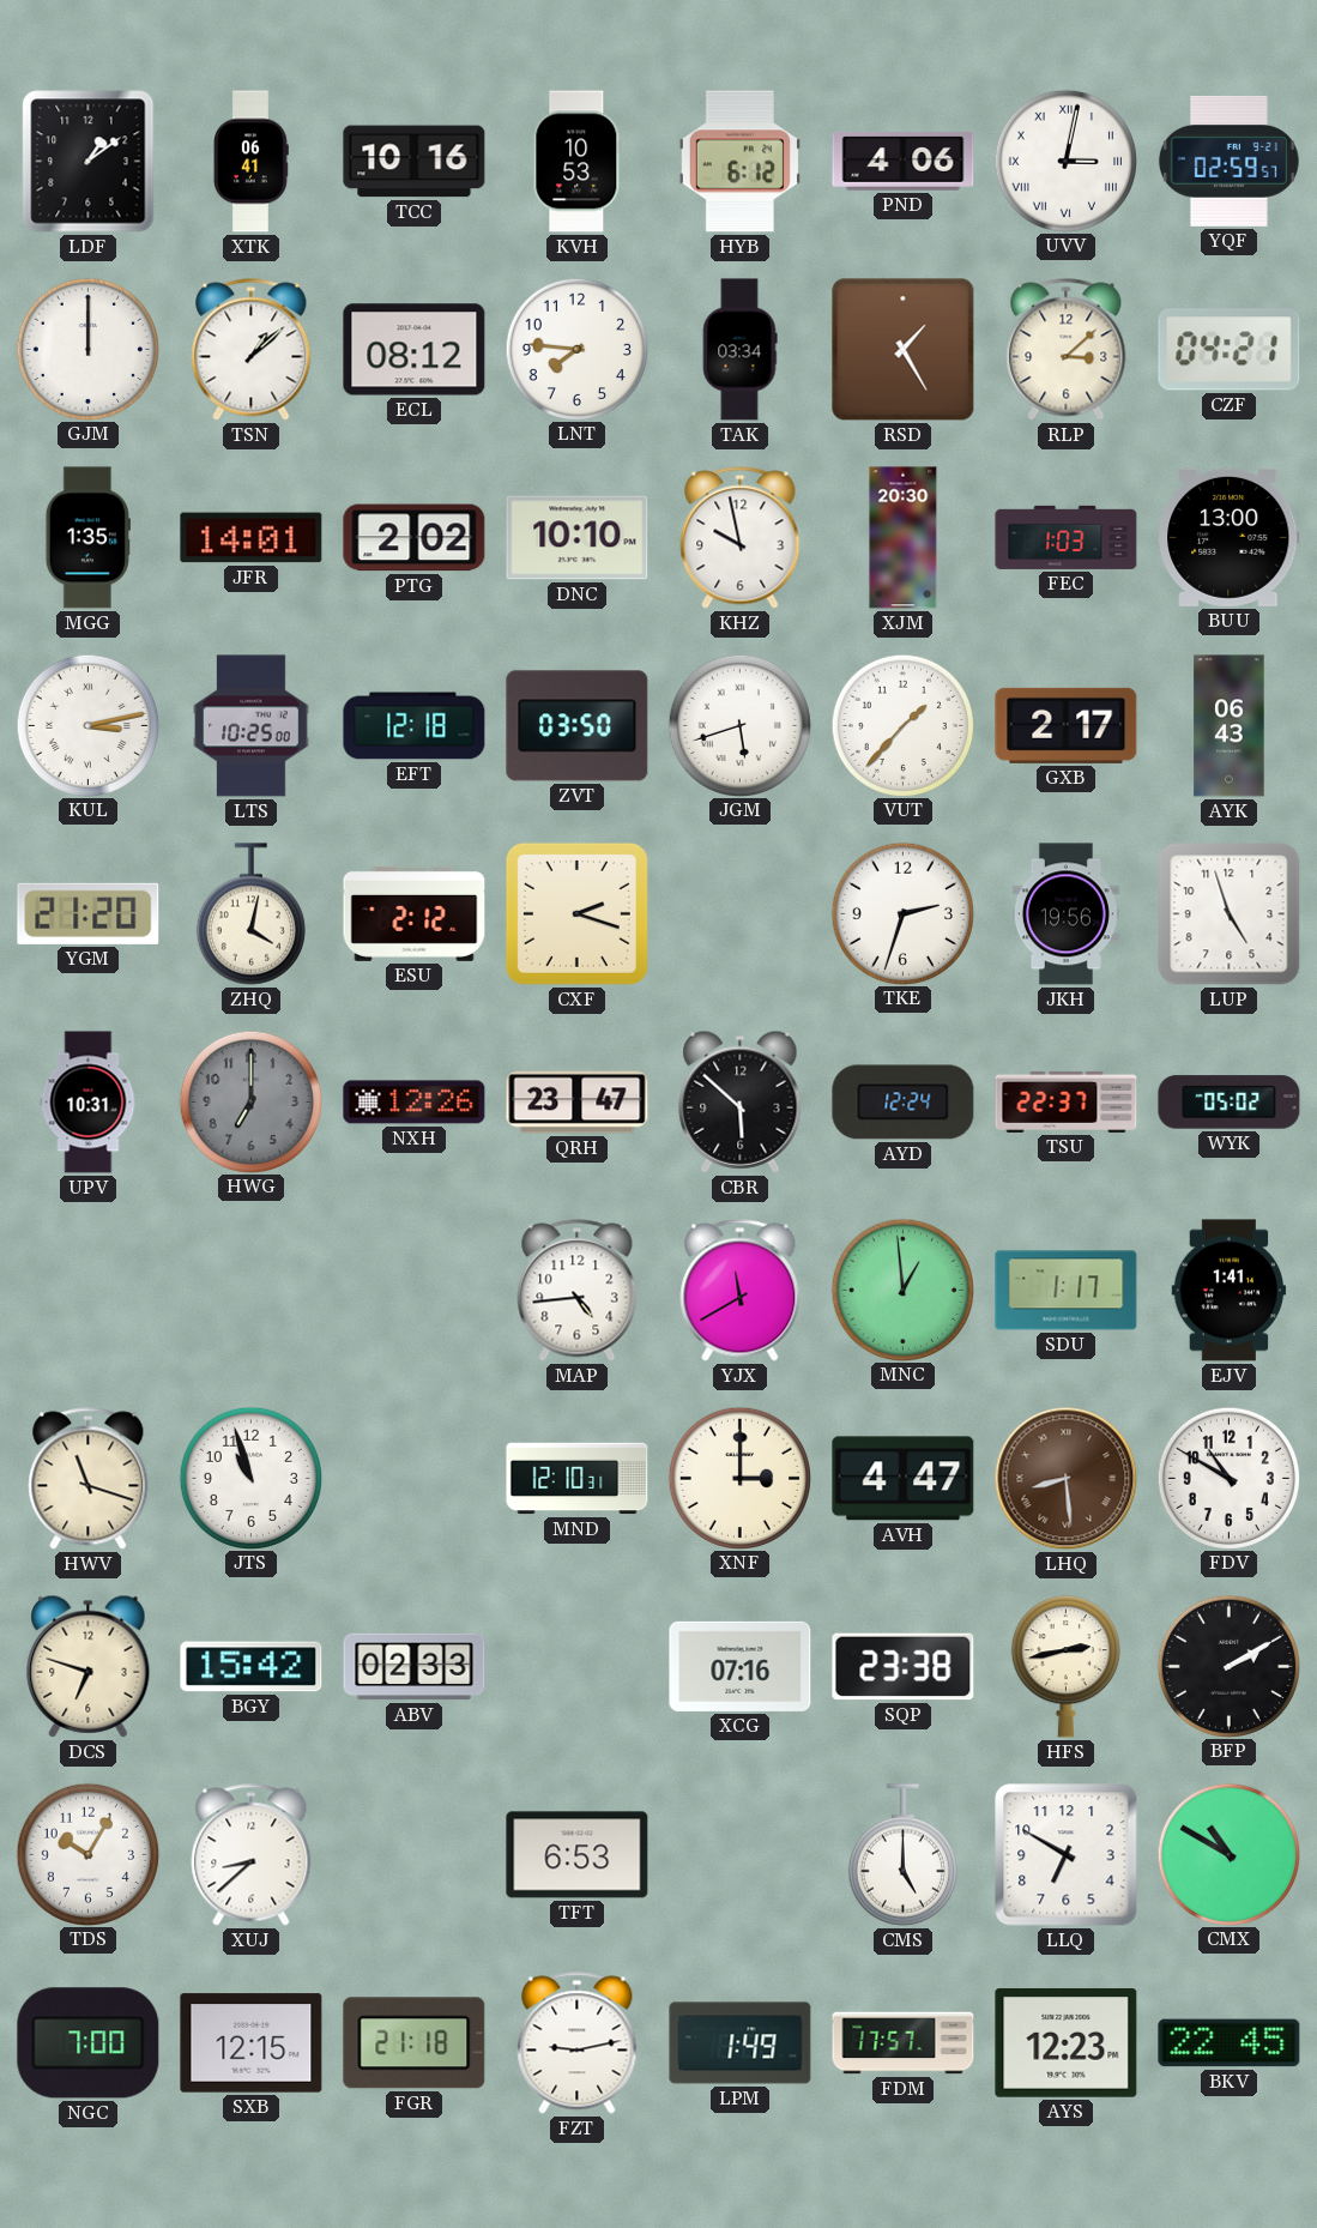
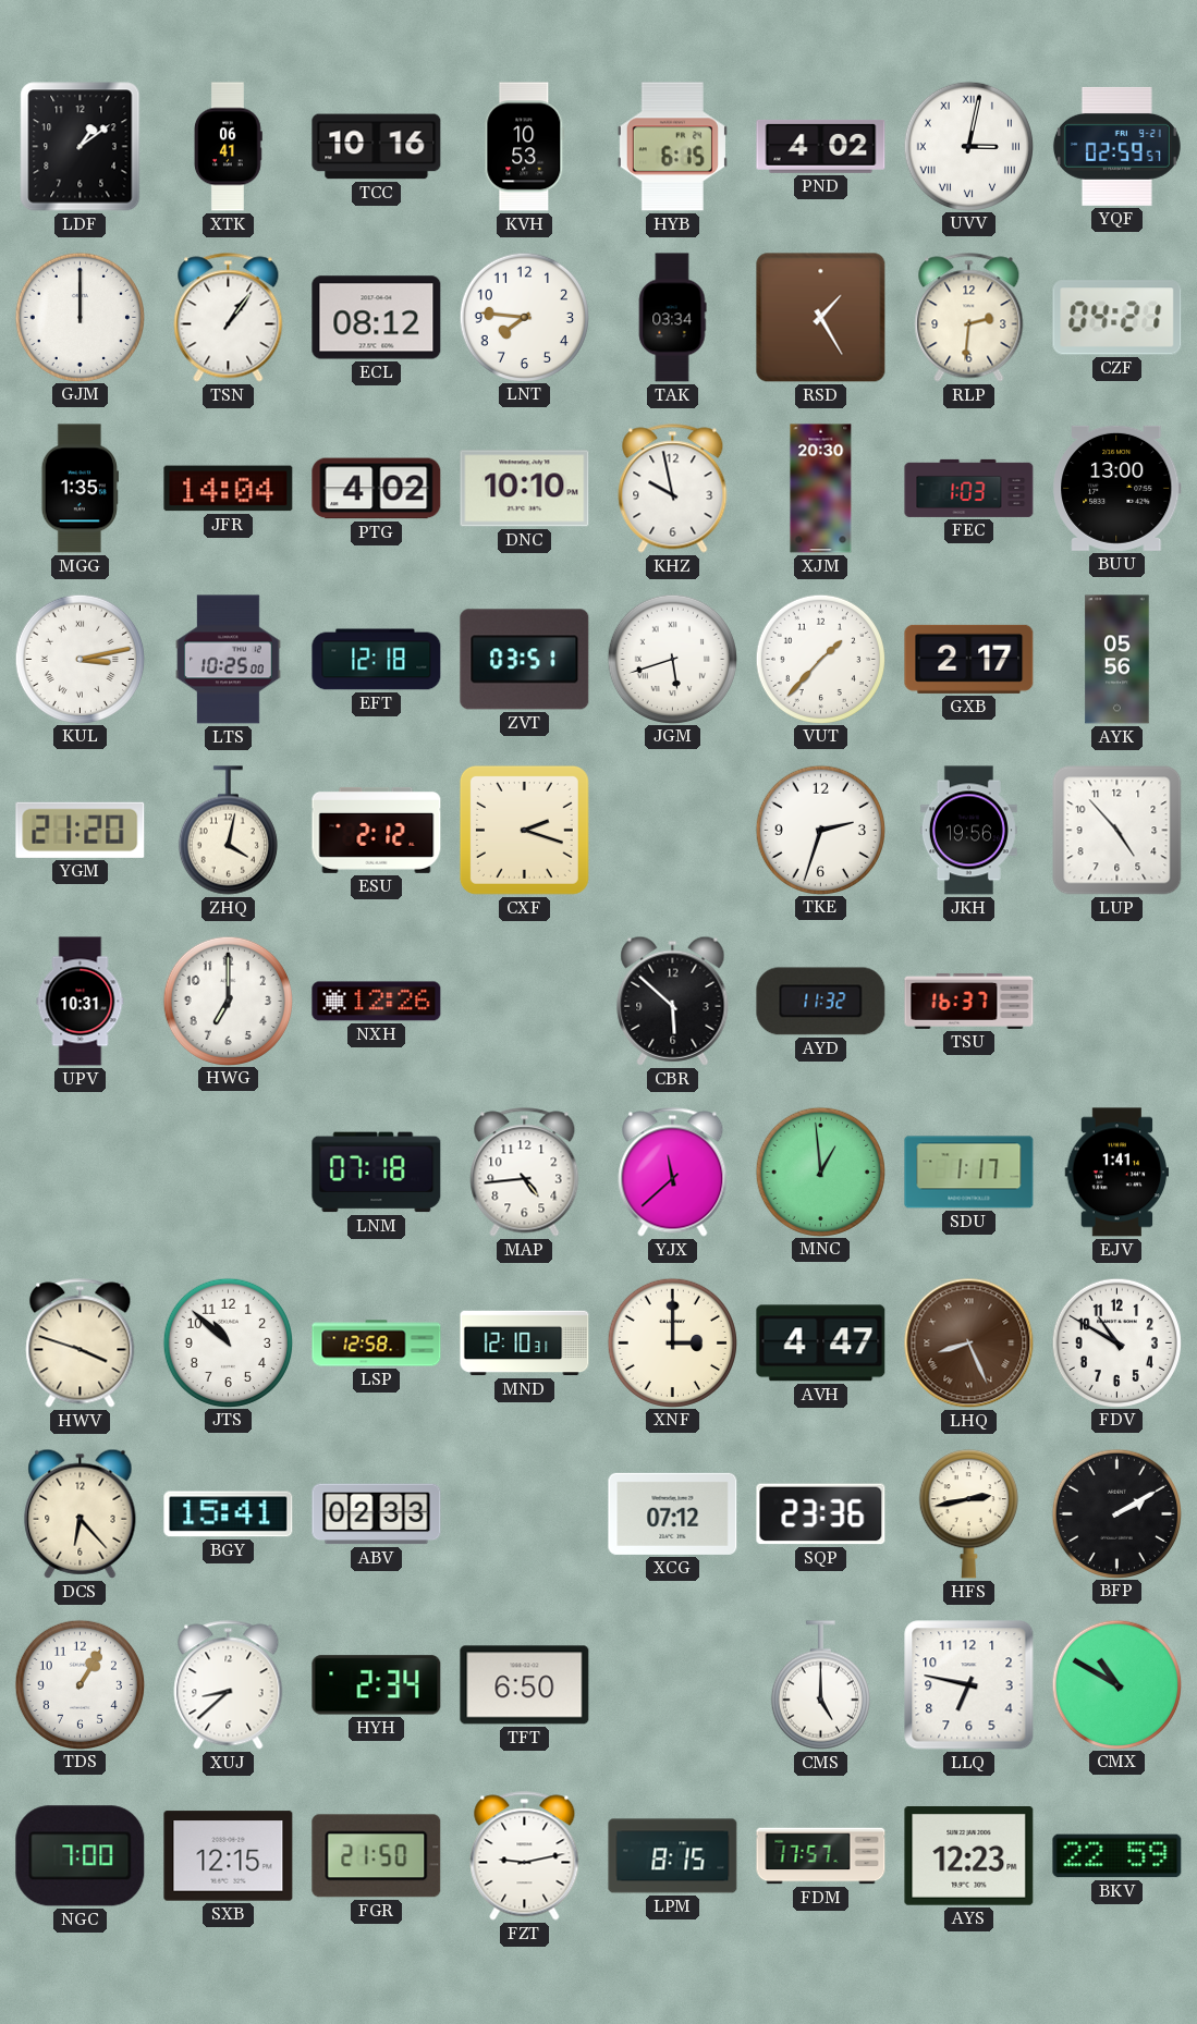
HYB: 6:12 -> 6:15 (672, 147)
PND: 4:06 -> 4:02 (821, 146)
TSN: 1:08 -> 1:06 (229, 318)
RLP: 3:08 -> 2:31 (969, 318)
JFR: 14:01 -> 14:04 (229, 489)
PTG: 2:02 -> 4:02 (377, 489)
ZVT: 03:50 -> 03:51 (525, 660)
AYK: 06:43 -> 05:56 (1117, 660)
LUP: 4:57 -> 4:53 (1117, 831)
HWG dial: grey -> white (228, 1001)
QRH: 23:47 -> none (578, 1103)
AYD: 12:24 -> 11:32 (821, 1002)
TSU: 22:37 -> 16:37 (969, 1001)
WYK: 05:02 -> none (1230, 1103)
LNM: none -> 07:18 (377, 1173)
YJX: 11:40 -> 11:38 (673, 1173)
HWV: 11:18 -> 3:48 (81, 1344)
JTS: 10:57 -> 10:52 (228, 1342)
LSP: none -> 12:58 (377, 1344)
LHQ: 8:29 -> 8:26 (969, 1344)
DCS: 6:48 -> 6:23 (81, 1513)
BGY: 15:42 -> 15:41 (229, 1514)
XCG: 07:16 -> 07:12 (673, 1513)
SQP: 23:38 -> 23:36 (821, 1514)
TDS: 10:05 -> 1:05 (80, 1684)
HYH: none -> 2:34 (377, 1685)
TFT: 6:53 -> 6:50 (525, 1685)
LLQ: 6:50 -> 6:47 (969, 1685)
FGR: 21:18 -> 21:50 (377, 1856)
LPM: 1:49 -> 8:15 (673, 1856)
BKV: 22:45 -> 22:59 (1117, 1856)
